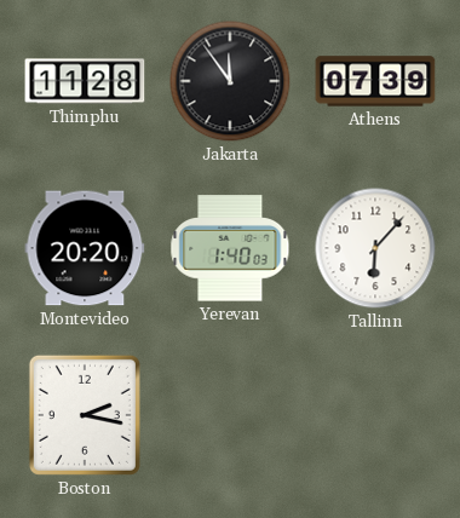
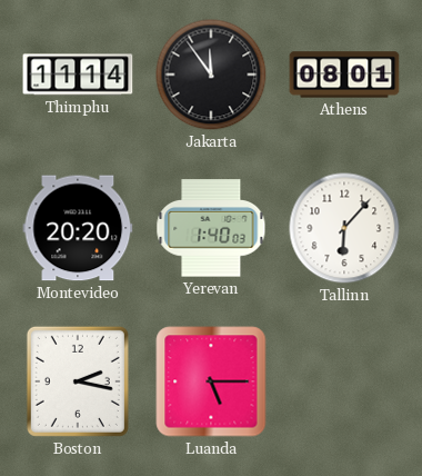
Thimphu: 11:28 -> 11:14 (78, 75)
Athens: 07:39 -> 08:01 (344, 75)
Luanda: none -> 5:15 (211, 381)
